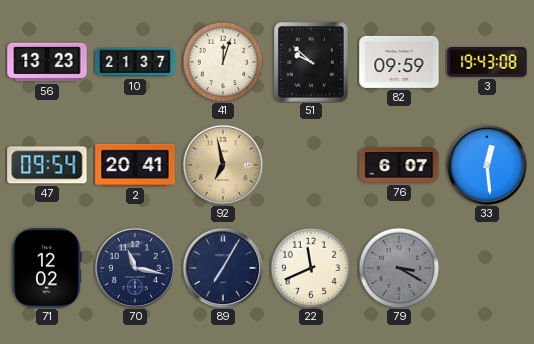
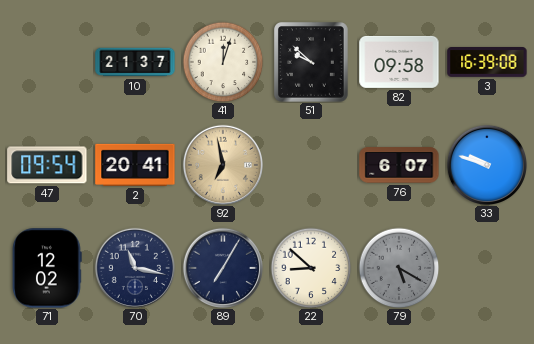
56: 13:23 -> none (47, 62)
82: 09:59 -> 09:58 (399, 62)
3: 19:43 -> 16:39 (487, 63)
33: 12:29 -> 9:48 (486, 164)
22: 11:41 -> 8:52 (311, 268)
79: 3:20 -> 5:20 (399, 268)
